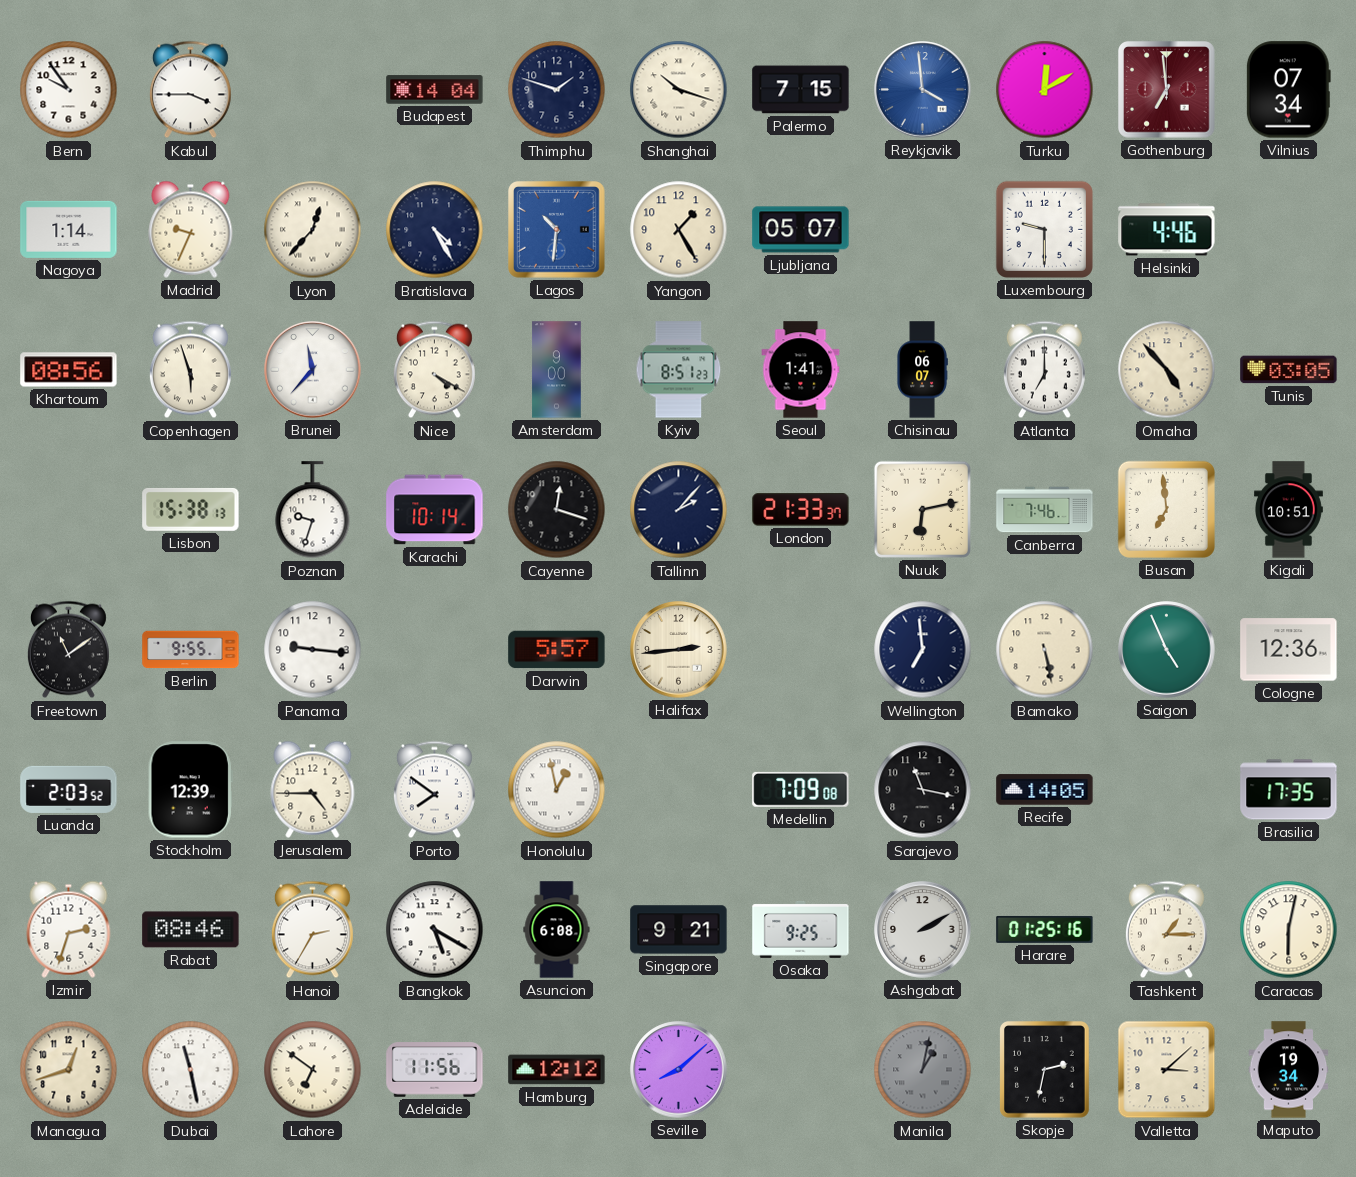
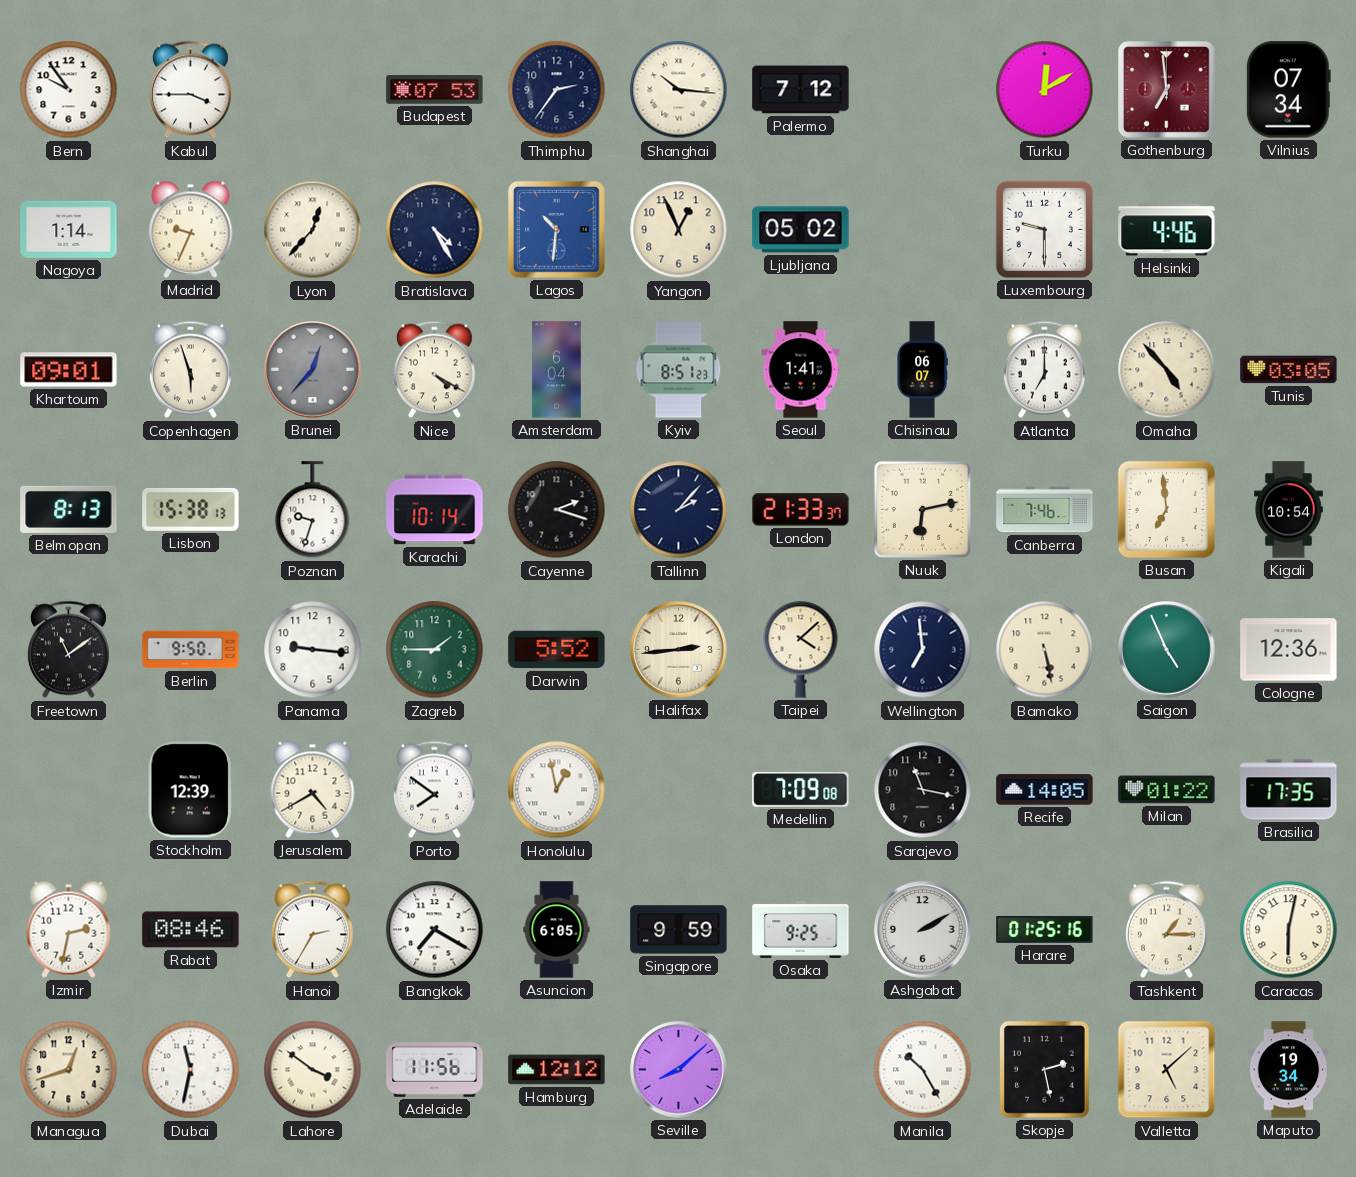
Budapest: 14:04 -> 07:53 (435, 90)
Thimphu: 1:48 -> 2:36 (557, 90)
Shanghai: 10:18 -> 10:16 (679, 90)
Palermo: 7:15 -> 7:12 (801, 90)
Reykjavik: 3:59 -> none (923, 90)
Yangon: 1:25 -> 12:56 (679, 230)
Ljubljana: 05:07 -> 05:02 (801, 230)
Khartoum: 08:56 -> 09:01 (69, 370)
Brunei: 11:37 -> 12:37 (313, 370)
Brunei dial: white -> grey (313, 370)
Amsterdam: 9:00 -> 6:04 (557, 370)
Belmopan: none -> 8:13 (69, 509)
Cayenne: 12:18 -> 2:18 (557, 510)
Kigali: 10:51 -> 10:54 (1288, 510)
Berlin: 9:55 -> 9:50 (191, 650)
Zagreb: none -> 1:45 (435, 650)
Darwin: 5:57 -> 5:52 (557, 650)
Taipei: none -> 4:08 (801, 649)
Luanda: 2:03 -> none (69, 789)
Jerusalem: 4:45 -> 4:40 (313, 789)
Milan: none -> 01:22 (1167, 790)
Izmir: 2:33 -> 2:32 (69, 929)
Bangkok: 5:20 -> 7:20 (435, 930)
Asuncion: 6:08 -> 6:05 (557, 930)
Singapore: 9:21 -> 9:59 (679, 930)
Dubai: 11:28 -> 11:32 (191, 1070)
Lahore: 6:51 -> 3:51 (313, 1070)
Manila: 1:02 -> 10:25 (923, 1070)
Manila dial: grey -> white (923, 1070)
Skopje: 2:32 -> 2:28 (1045, 1070)
Valletta: 3:08 -> 5:08 (1167, 1070)
